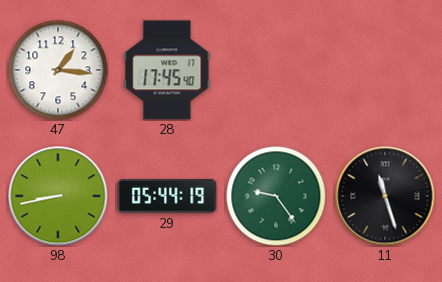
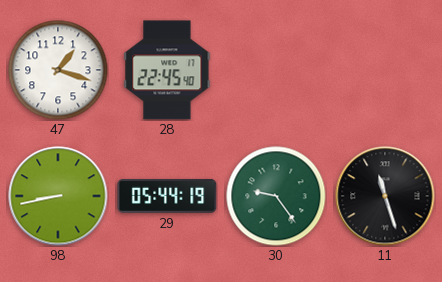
47: 1:16 -> 1:18 (58, 70)
28: 17:45 -> 22:45 (167, 70)
